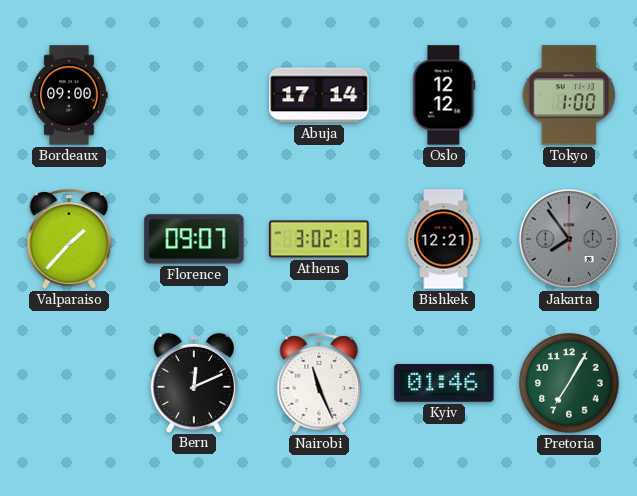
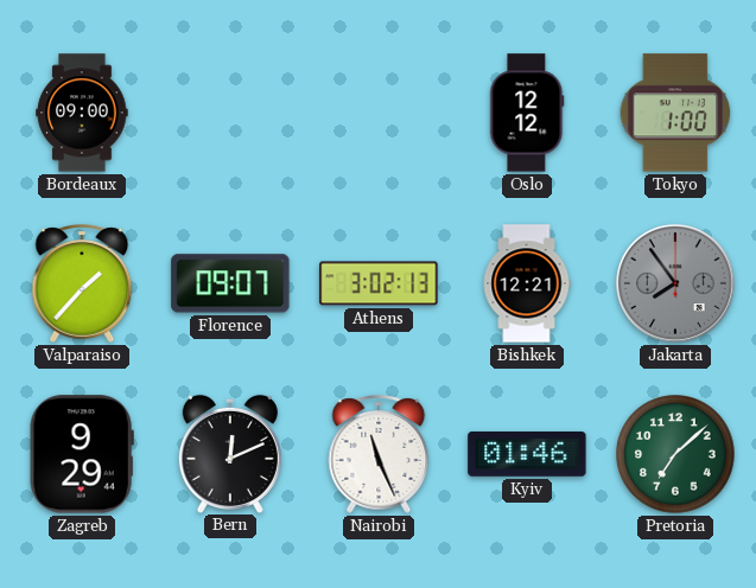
Abuja: 17:14 -> none (319, 95)
Zagreb: none -> 9:29 (82, 454)
Pretoria: 7:05 -> 7:08 (675, 454)
